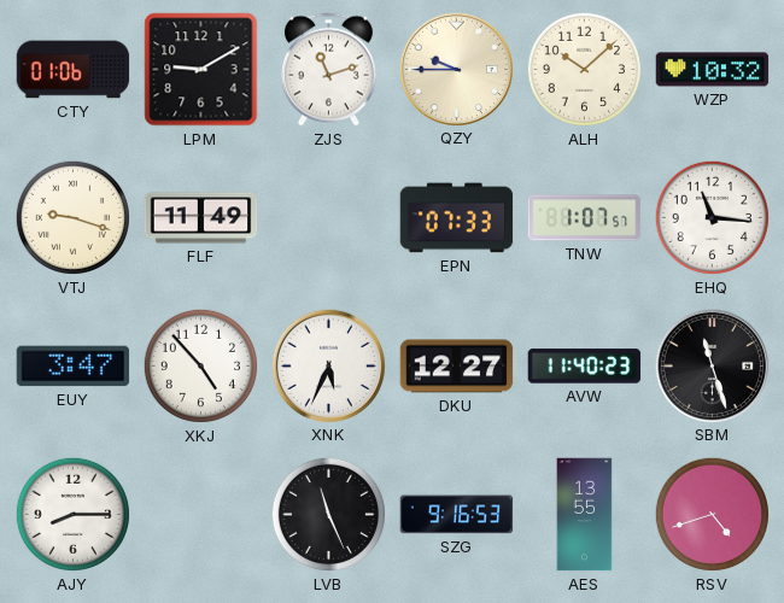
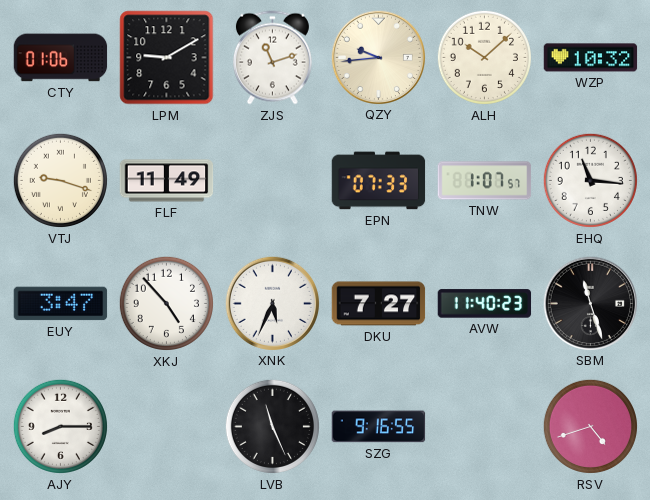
QZY: 9:45 -> 9:44 (378, 57)
DKU: 12:27 -> 7:27 (379, 304)
SZG: 9:16:53 -> 9:16:55 (379, 427)
AES: 13:55 -> none (585, 515)
